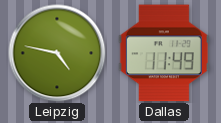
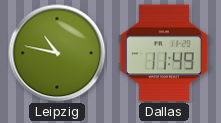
Leipzig: 4:47 -> 10:47 (57, 53)
